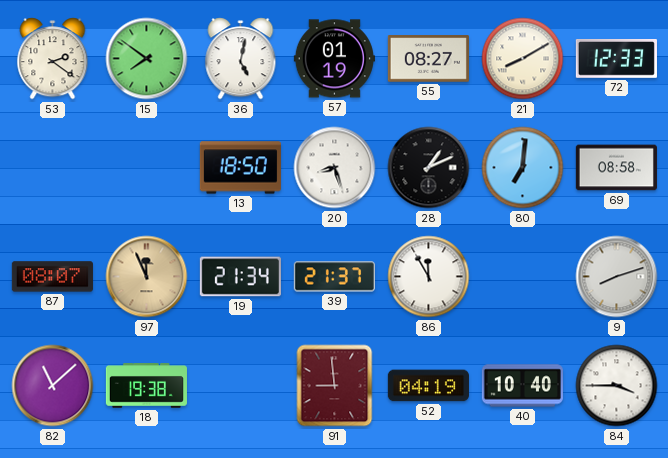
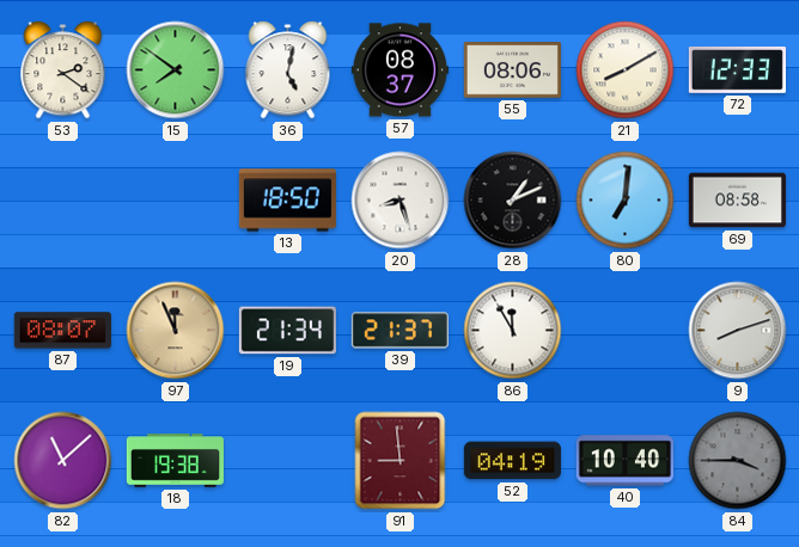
57: 01:19 -> 08:37 (399, 70)
55: 08:27 -> 08:06 (512, 70)
84 dial: white -> grey (738, 461)
